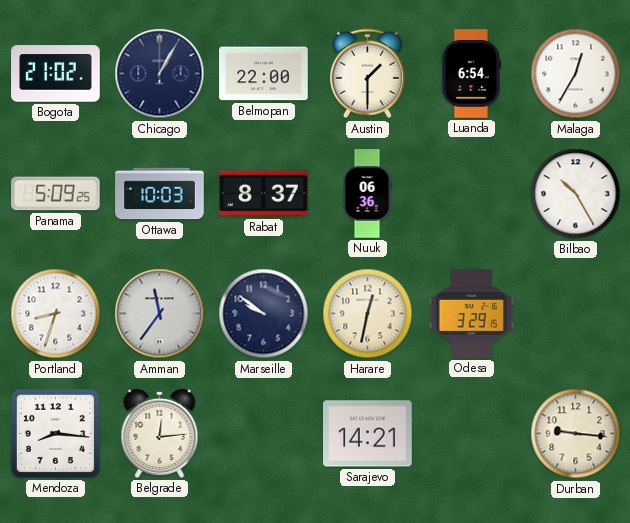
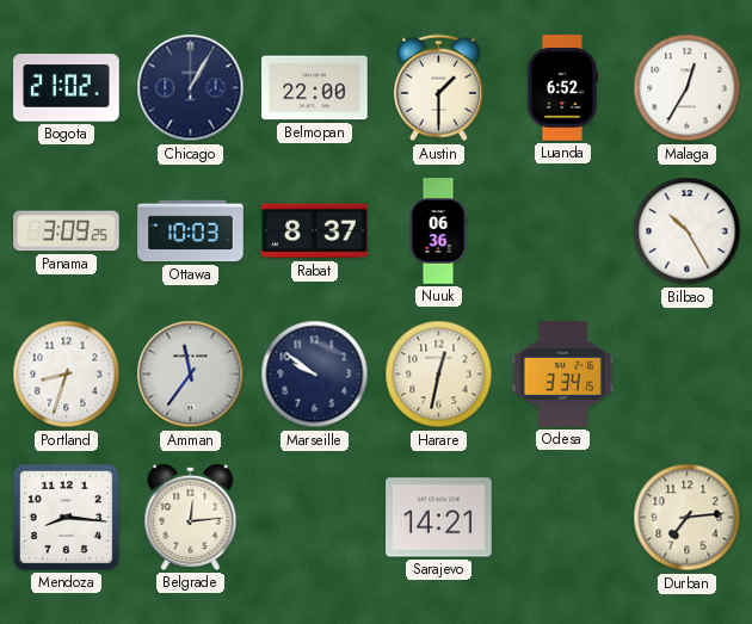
Luanda: 6:54 -> 6:52 (562, 88)
Panama: 5:09 -> 3:09 (67, 231)
Odesa: 3:29 -> 3:34 (562, 375)
Durban: 9:16 -> 7:14 (688, 518)
